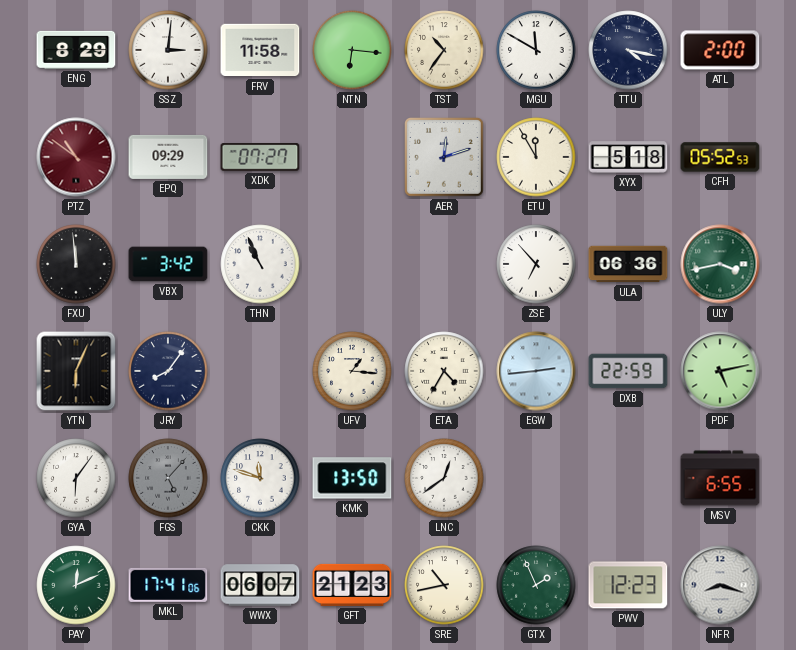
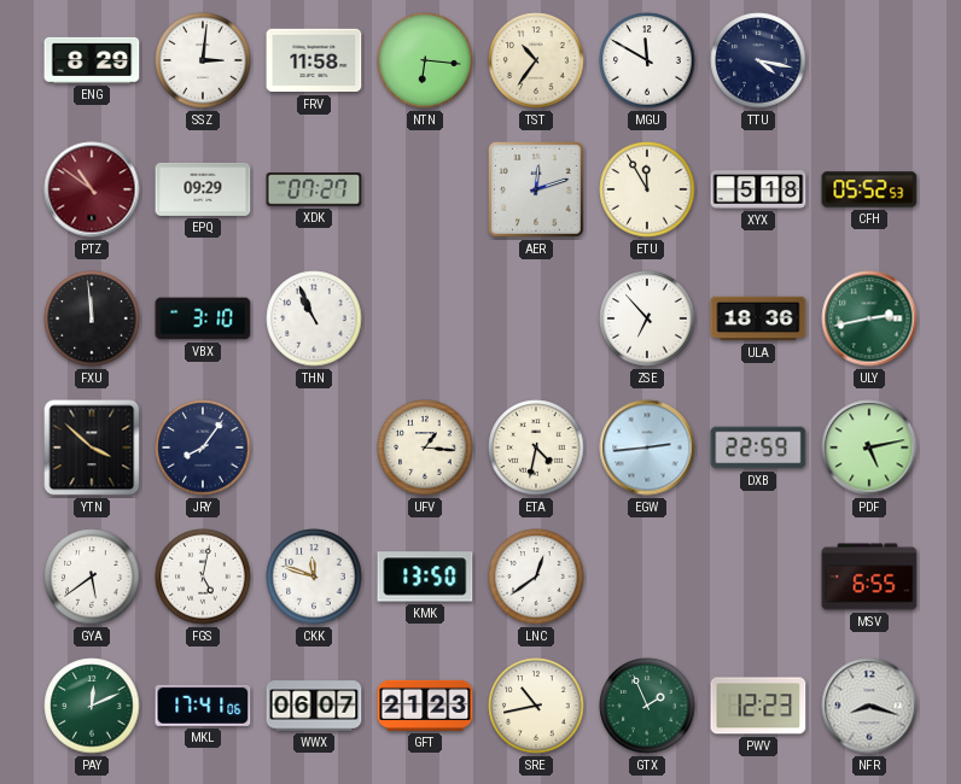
ATL: 2:00 -> none (720, 50)
VBX: 3:42 -> 3:10 (203, 318)
ULA: 06:36 -> 18:36 (758, 318)
ULY: 3:43 -> 2:43 (869, 318)
YTN: 6:04 -> 3:52 (92, 447)
ETA: 4:35 -> 4:32 (536, 447)
GYA: 6:06 -> 5:39 (92, 577)
FGS: 5:07 -> 5:02 (203, 577)
FGS dial: grey -> white (203, 577)
